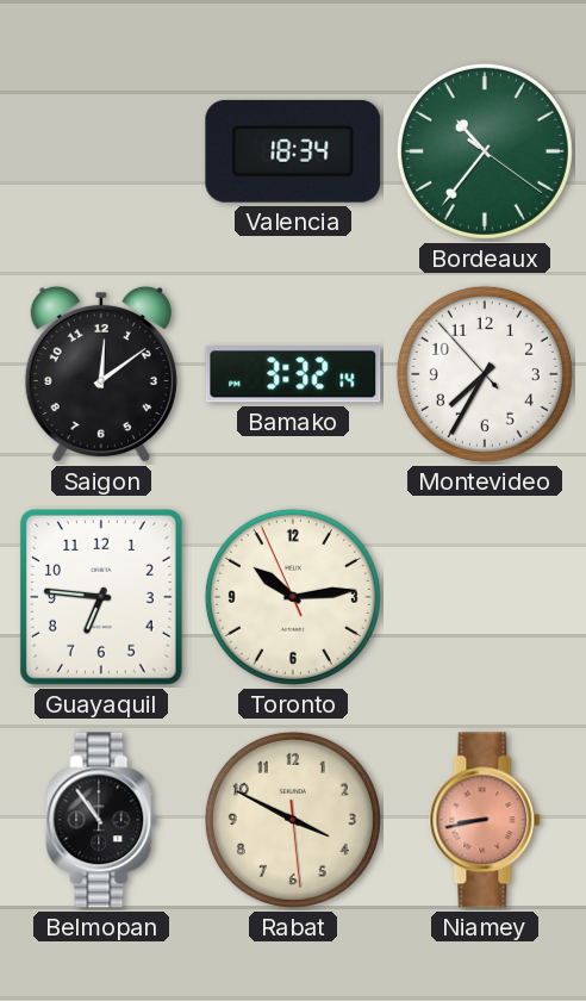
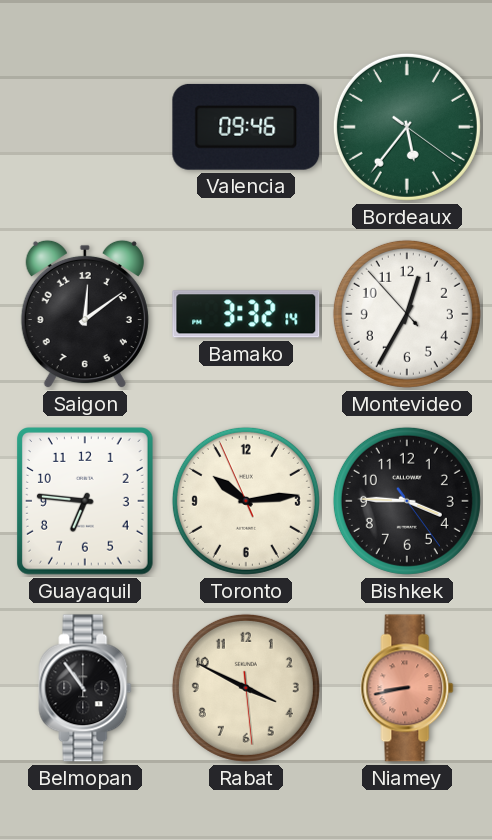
Valencia: 18:34 -> 09:46 (246, 127)
Bordeaux: 10:36 -> 5:36 (407, 127)
Montevideo: 7:34 -> 12:34 (407, 314)
Bishkek: none -> 3:45 (407, 501)
